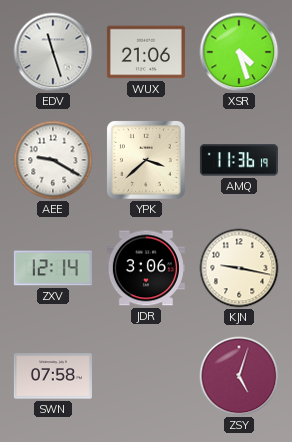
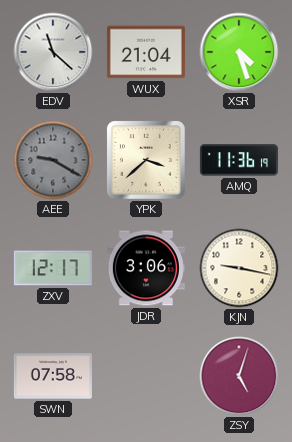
EDV: 11:27 -> 11:22 (53, 52)
WUX: 21:06 -> 21:04 (146, 52)
AEE dial: white -> grey (53, 160)
ZXV: 12:14 -> 12:17 (53, 268)
